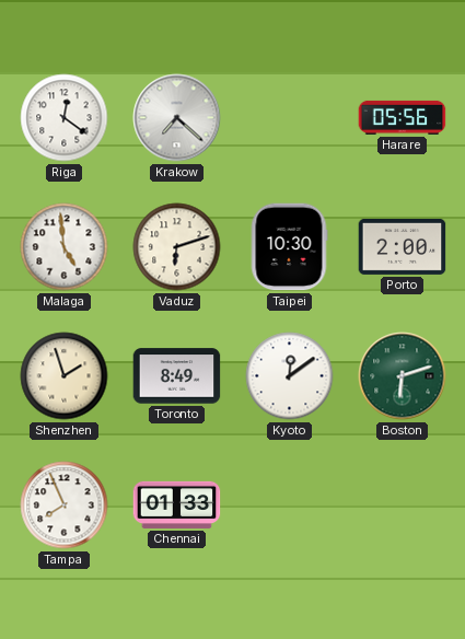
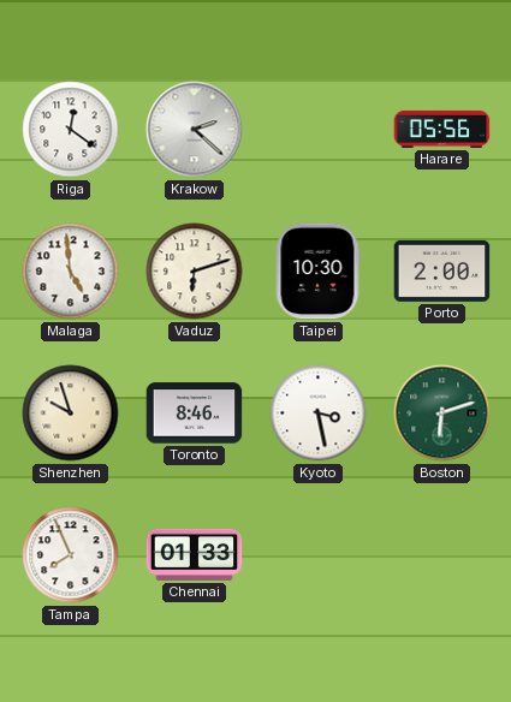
Krakow: 7:22 -> 2:22 (195, 130)
Shenzhen: 1:57 -> 9:57 (71, 414)
Toronto: 8:49 -> 8:46 (195, 414)
Kyoto: 12:09 -> 3:28 (319, 414)
